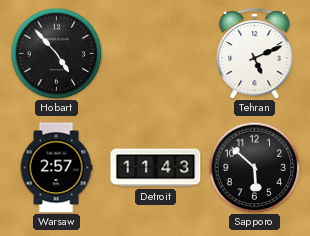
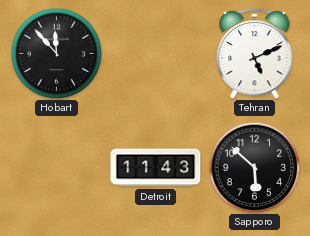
Hobart: 4:53 -> 11:53 (56, 53)
Warsaw: 2:57 -> none (56, 168)
